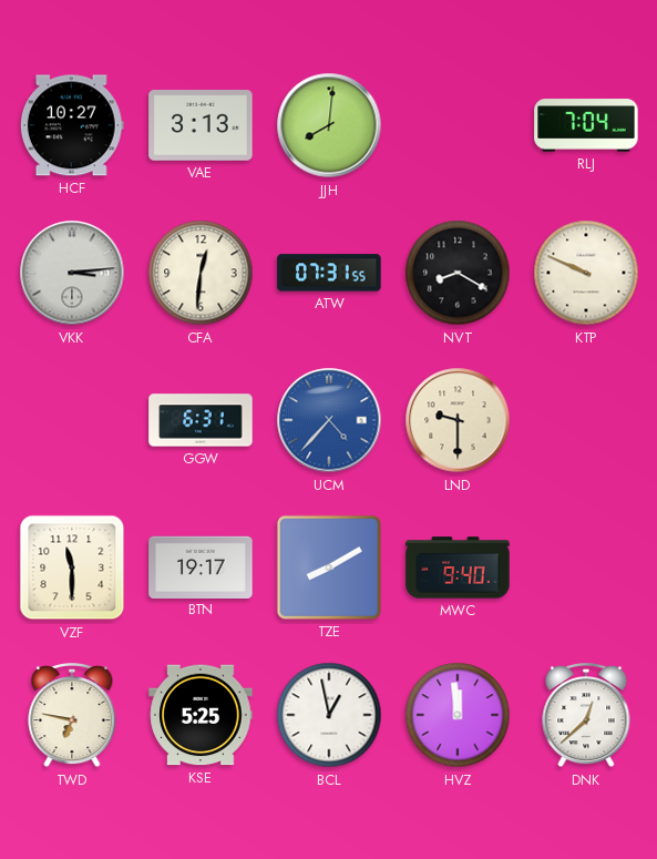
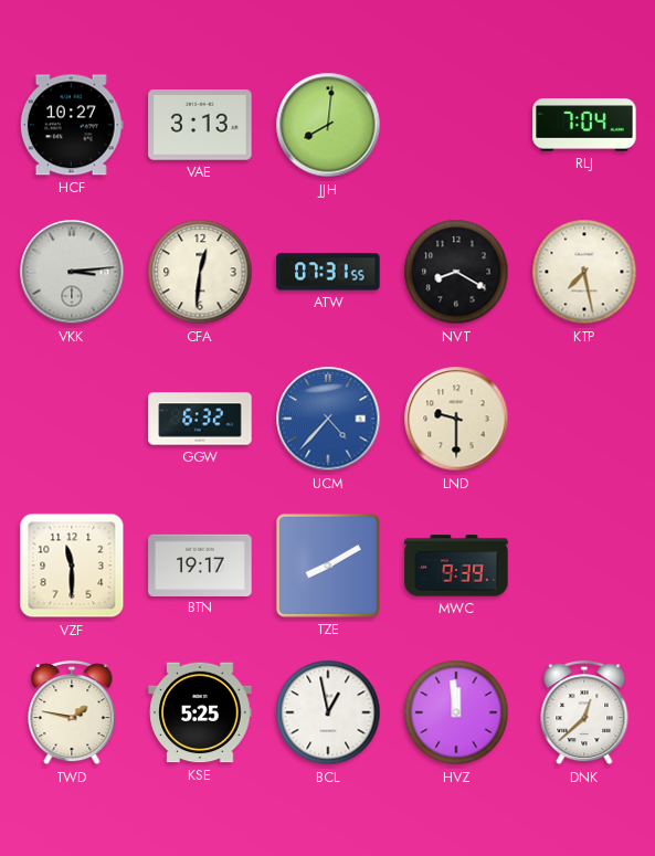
KTP: 9:49 -> 7:28 (584, 272)
GGW: 6:31 -> 6:32 (200, 419)
MWC: 9:40 -> 9:39 (456, 566)
TWD: 6:47 -> 1:47 (72, 714)
